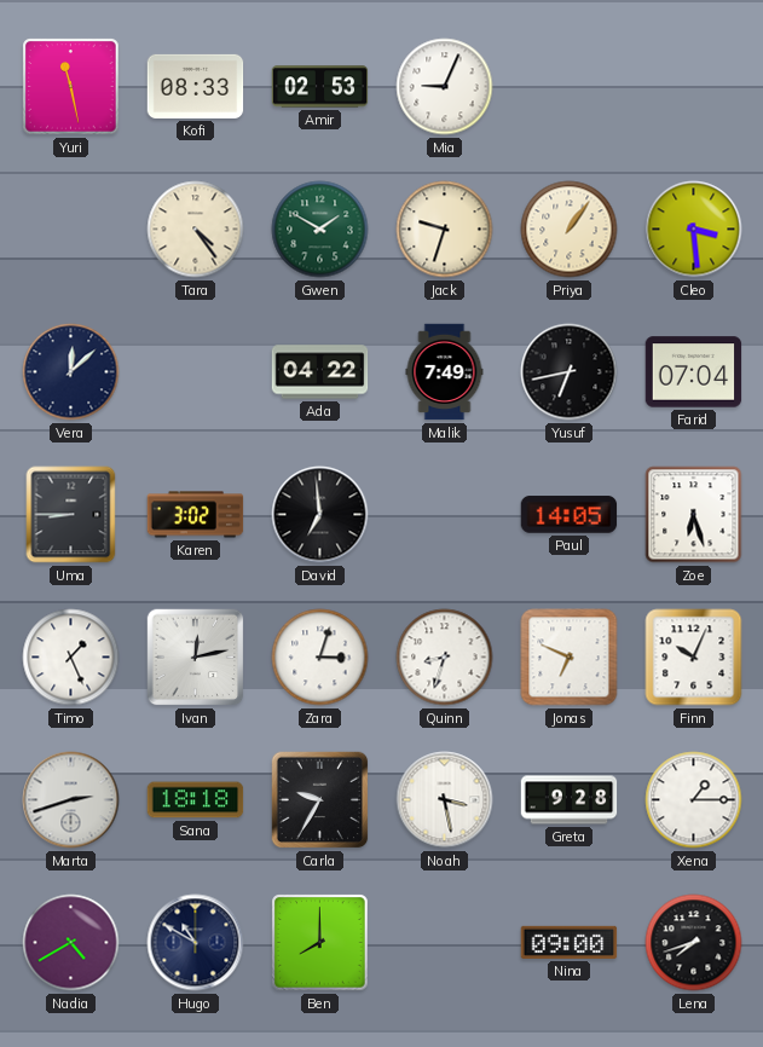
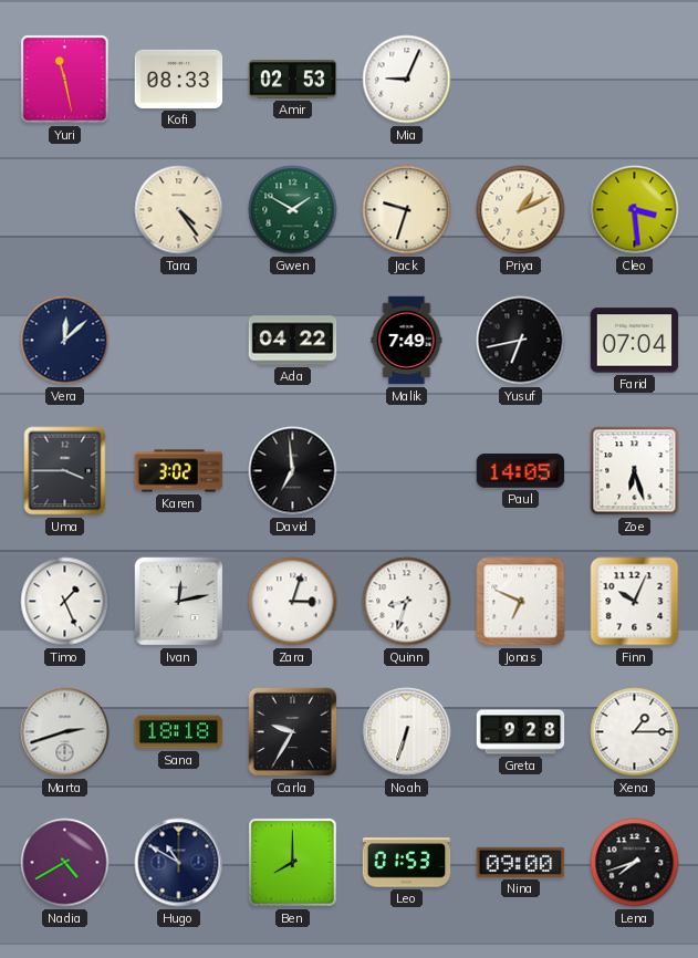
Priya: 1:06 -> 1:11 (521, 210)
Uma: 8:45 -> 3:45 (65, 471)
Noah: 3:28 -> 6:33 (407, 732)
Leo: none -> 01:53 (407, 863)
